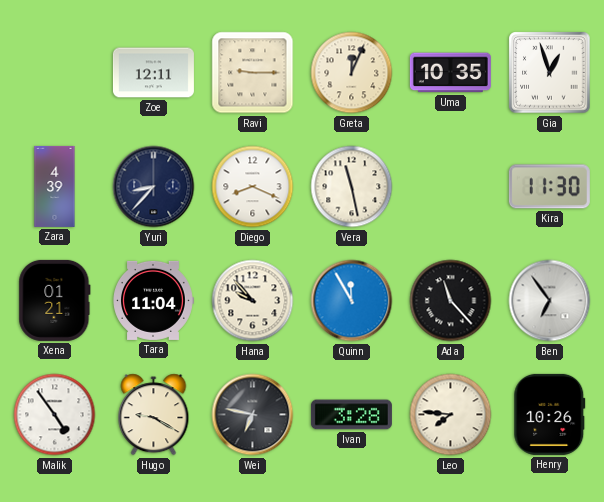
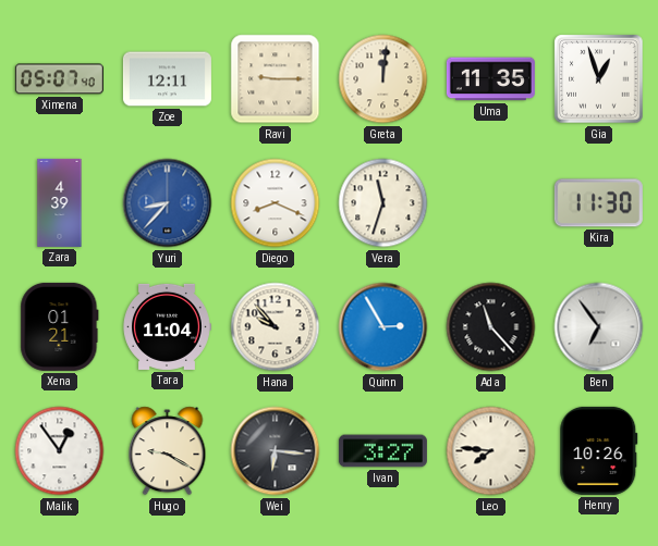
Ximena: none -> 05:07 (59, 79)
Greta: 12:04 -> 12:01 (383, 79)
Uma: 10:35 -> 11:35 (490, 79)
Yuri dial: navy -> blue (168, 203)
Vera: 11:28 -> 11:33 (383, 203)
Quinn: 11:55 -> 2:55 (383, 327)
Malik: 4:54 -> 12:54 (60, 451)
Wei: 6:47 -> 6:16 (276, 451)
Ivan: 3:28 -> 3:27 (382, 451)
